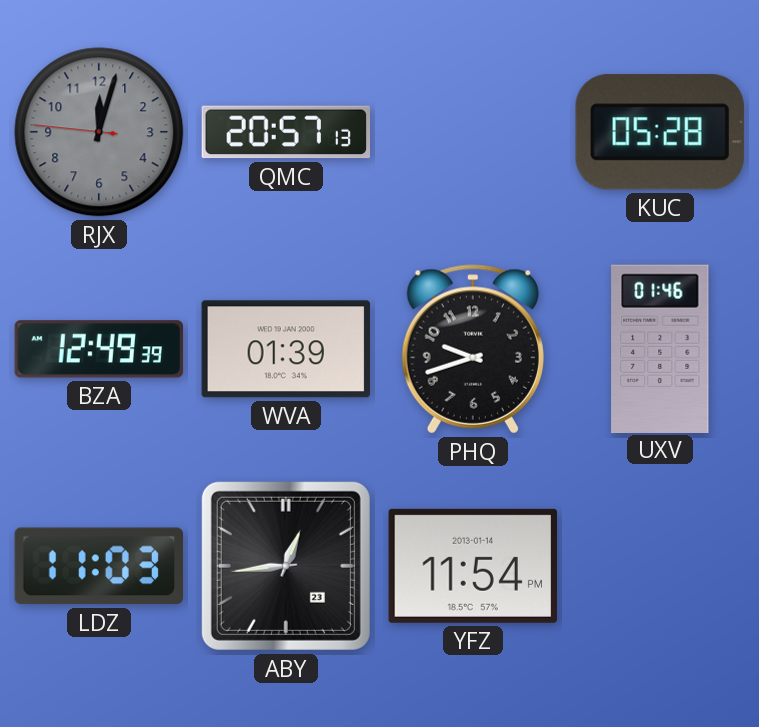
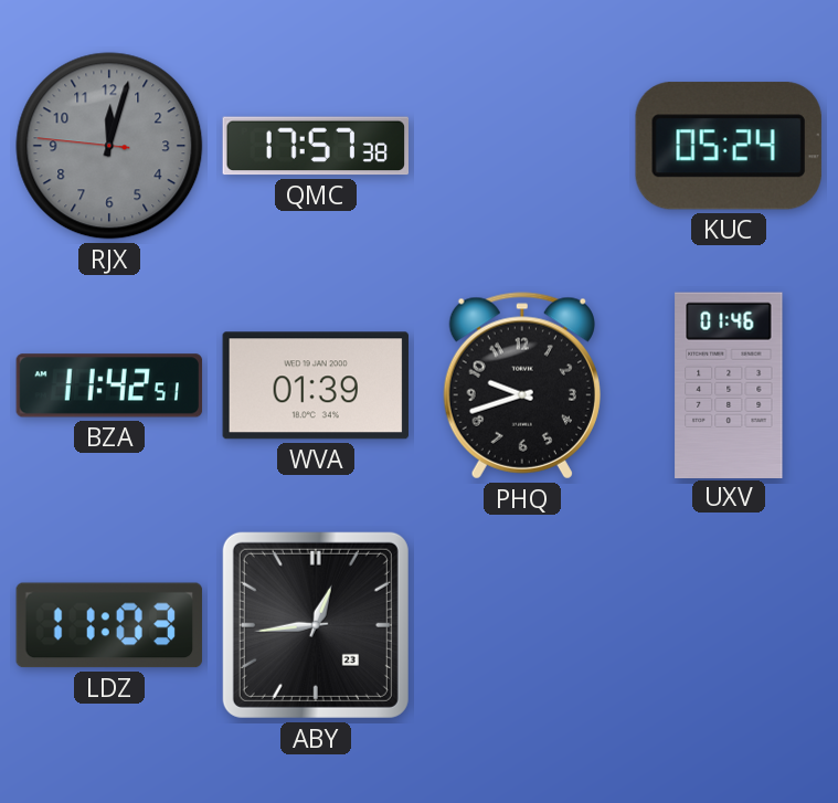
QMC: 20:57 -> 17:57 (315, 146)
KUC: 05:28 -> 05:24 (729, 146)
BZA: 12:49 -> 11:42 (109, 385)
YFZ: 11:54 -> none (472, 566)
